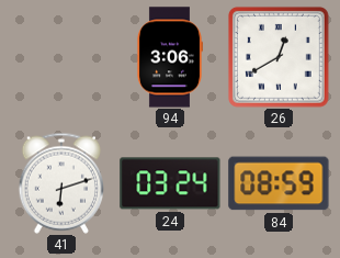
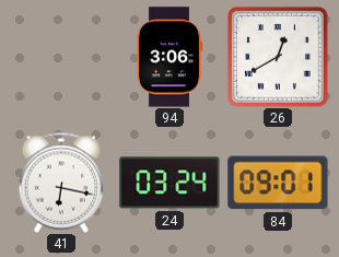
41: 6:12 -> 6:17 (60, 183)
84: 08:59 -> 09:01 (278, 183)
